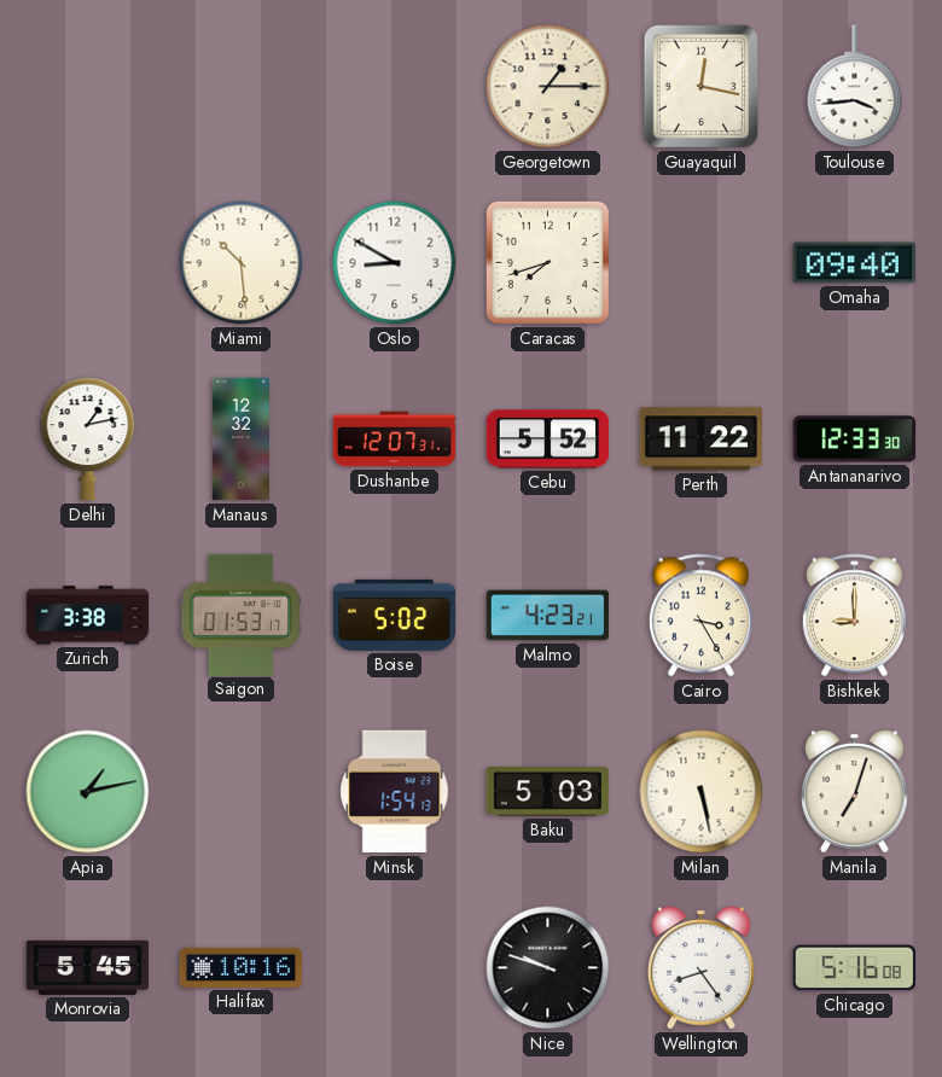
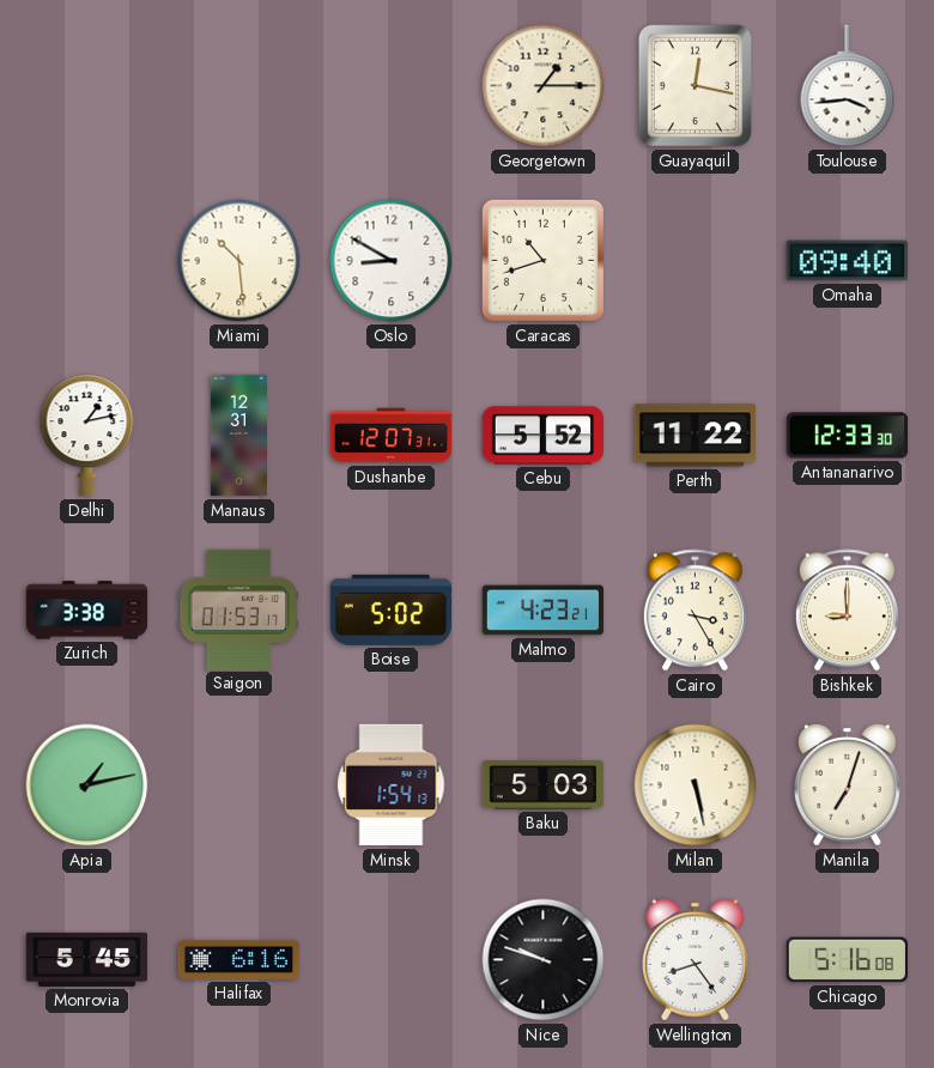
Caracas: 7:42 -> 10:42 (542, 260)
Manaus: 12:32 -> 12:31 (238, 436)
Halifax: 10:16 -> 6:16 (239, 959)
